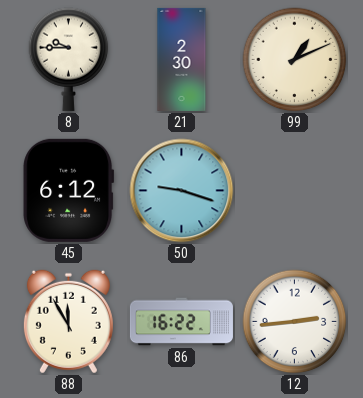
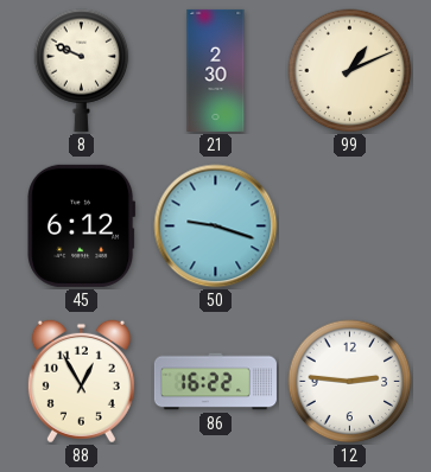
8: 9:45 -> 9:49 (82, 70)
88: 11:55 -> 12:55 (81, 382)
12: 2:44 -> 2:46 (350, 382)
